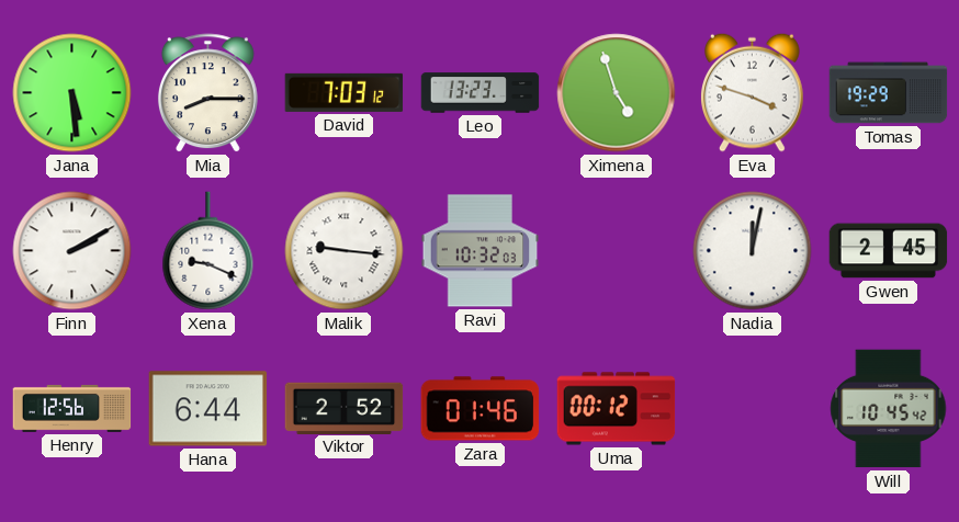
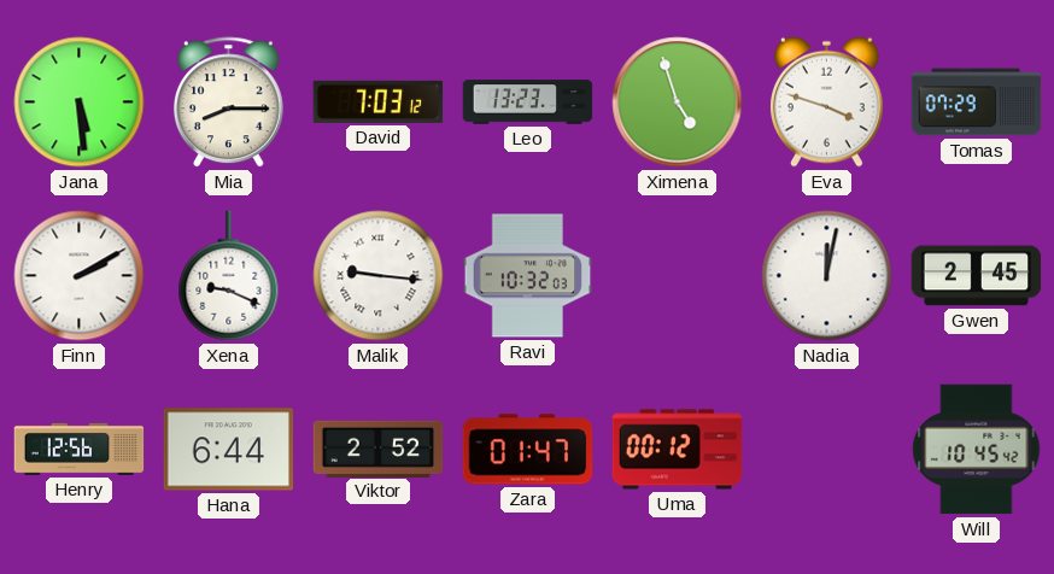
Tomas: 19:29 -> 07:29 (977, 102)
Zara: 01:46 -> 01:47 (528, 450)
